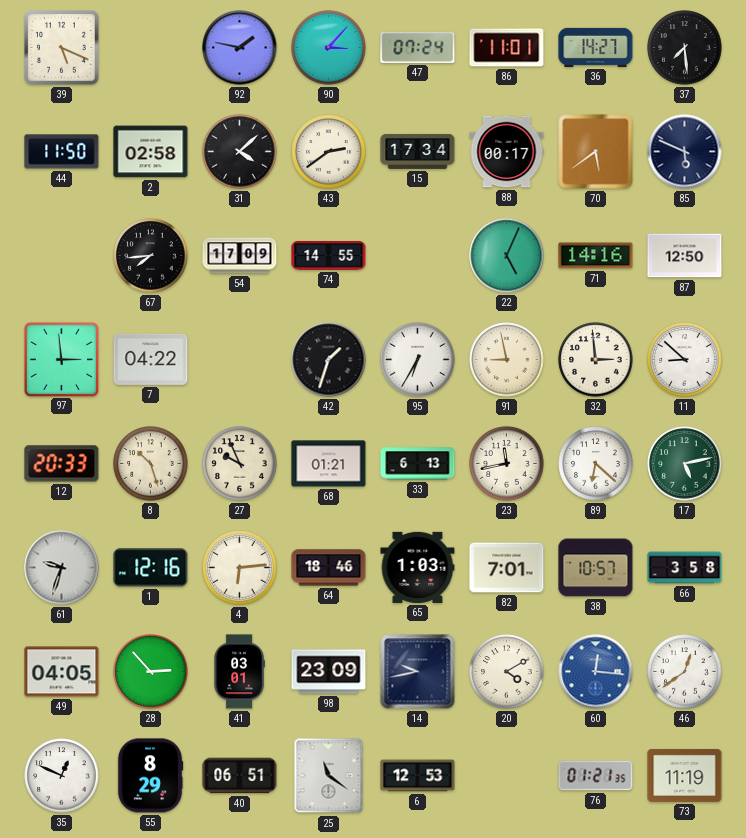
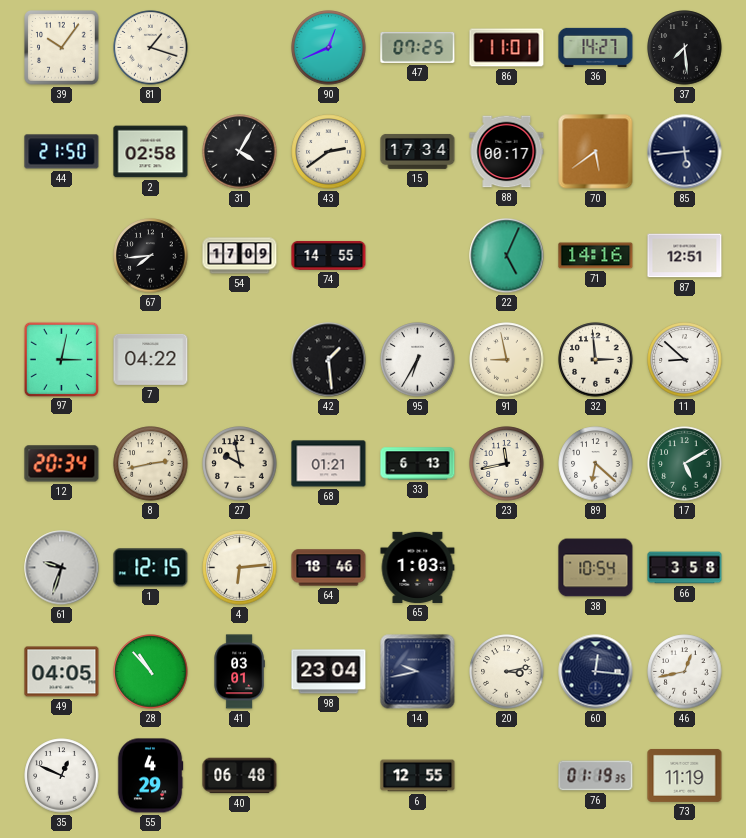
39: 5:19 -> 10:06 (62, 48)
81: none -> 1:18 (151, 48)
92: 1:47 -> none (240, 48)
90: 3:07 -> 12:41 (329, 48)
47: 07:24 -> 07:25 (418, 47)
44: 11:50 -> 21:50 (62, 152)
31: 4:08 -> 4:05 (240, 152)
85: 5:49 -> 5:44 (685, 152)
87: 12:50 -> 12:51 (685, 256)
97: 2:59 -> 3:02 (61, 359)
42: 1:33 -> 1:29 (329, 360)
12: 20:33 -> 20:34 (62, 464)
8: 10:27 -> 2:43 (151, 464)
27: 9:56 -> 9:58 (240, 464)
17: 5:13 -> 5:10 (685, 464)
1: 12:16 -> 12:15 (151, 568)
82: 7:01 -> none (507, 568)
38: 10:57 -> 10:54 (596, 568)
28: 2:53 -> 10:53 (151, 672)
98: 23:09 -> 23:04 (329, 672)
20: 4:10 -> 3:13 (507, 672)
60 dial: blue -> navy (596, 672)
46: 12:39 -> 12:43 (685, 672)
55: 8:29 -> 4:29 (150, 776)
40: 06:51 -> 06:48 (240, 776)
25: 11:21 -> none (329, 776)
6: 12:53 -> 12:55 (418, 776)
76: 01:21 -> 01:19 (596, 776)
